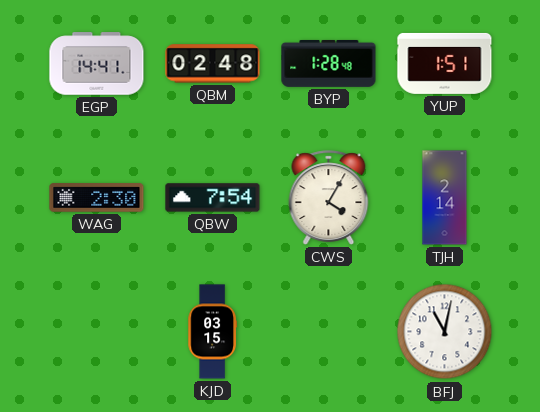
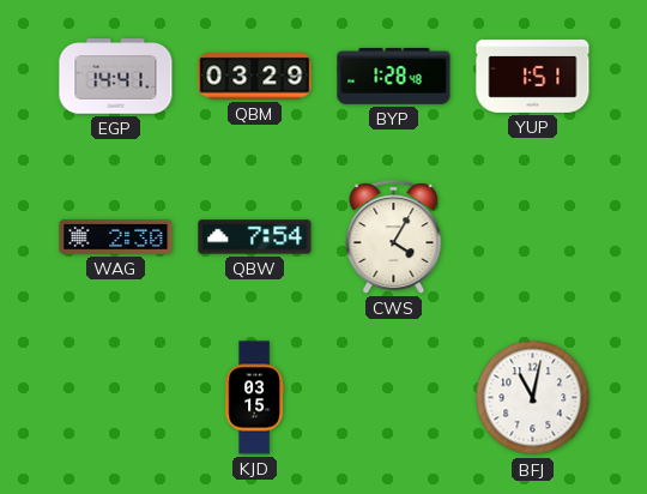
QBM: 02:48 -> 03:29 (255, 77)
TJH: 2:14 -> none (445, 198)
